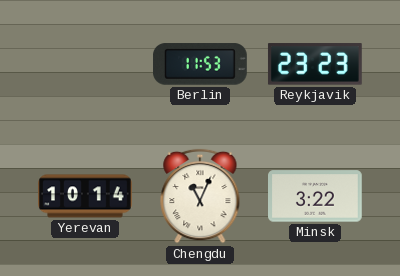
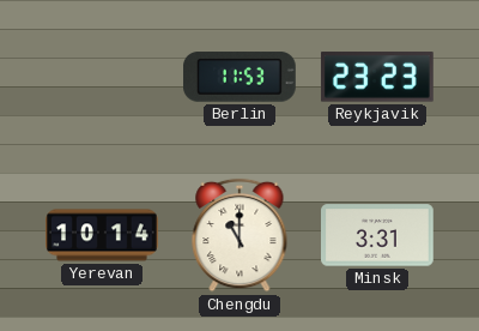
Chengdu: 11:04 -> 11:00 (239, 235)
Minsk: 3:22 -> 3:31 (378, 235)
